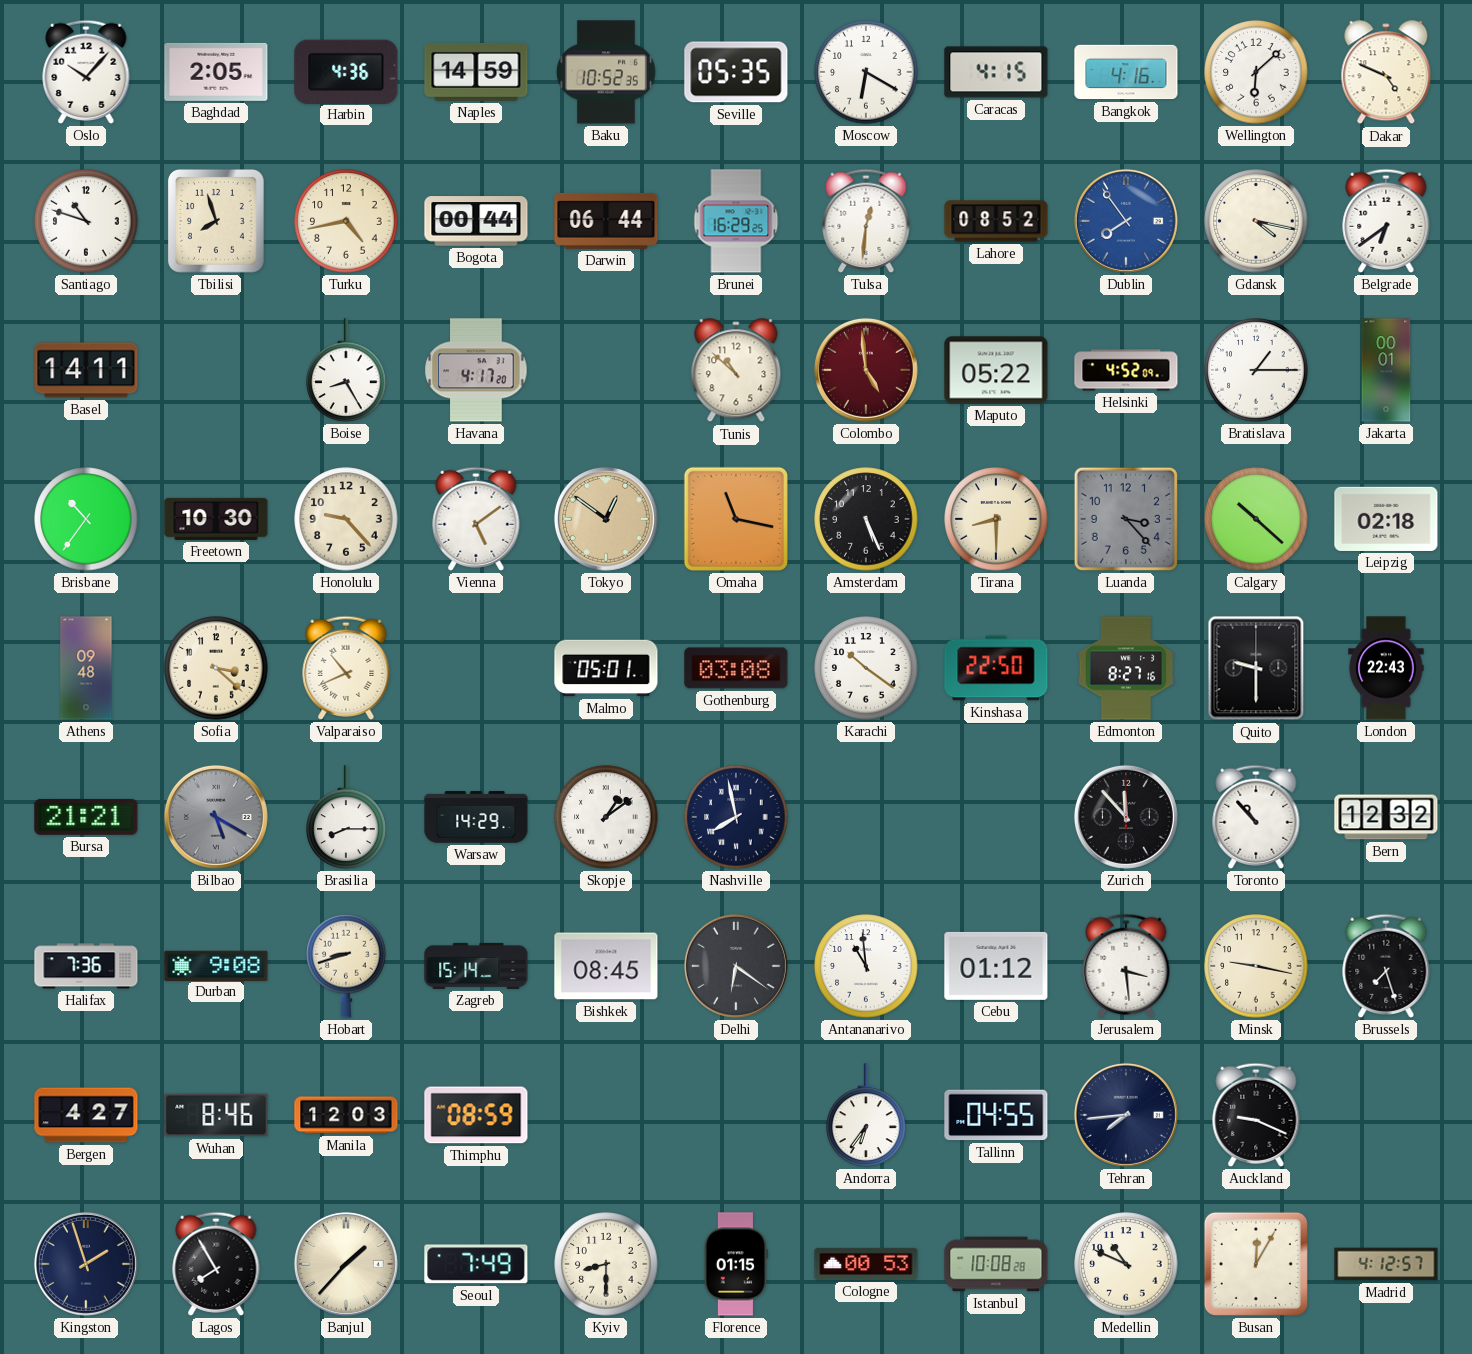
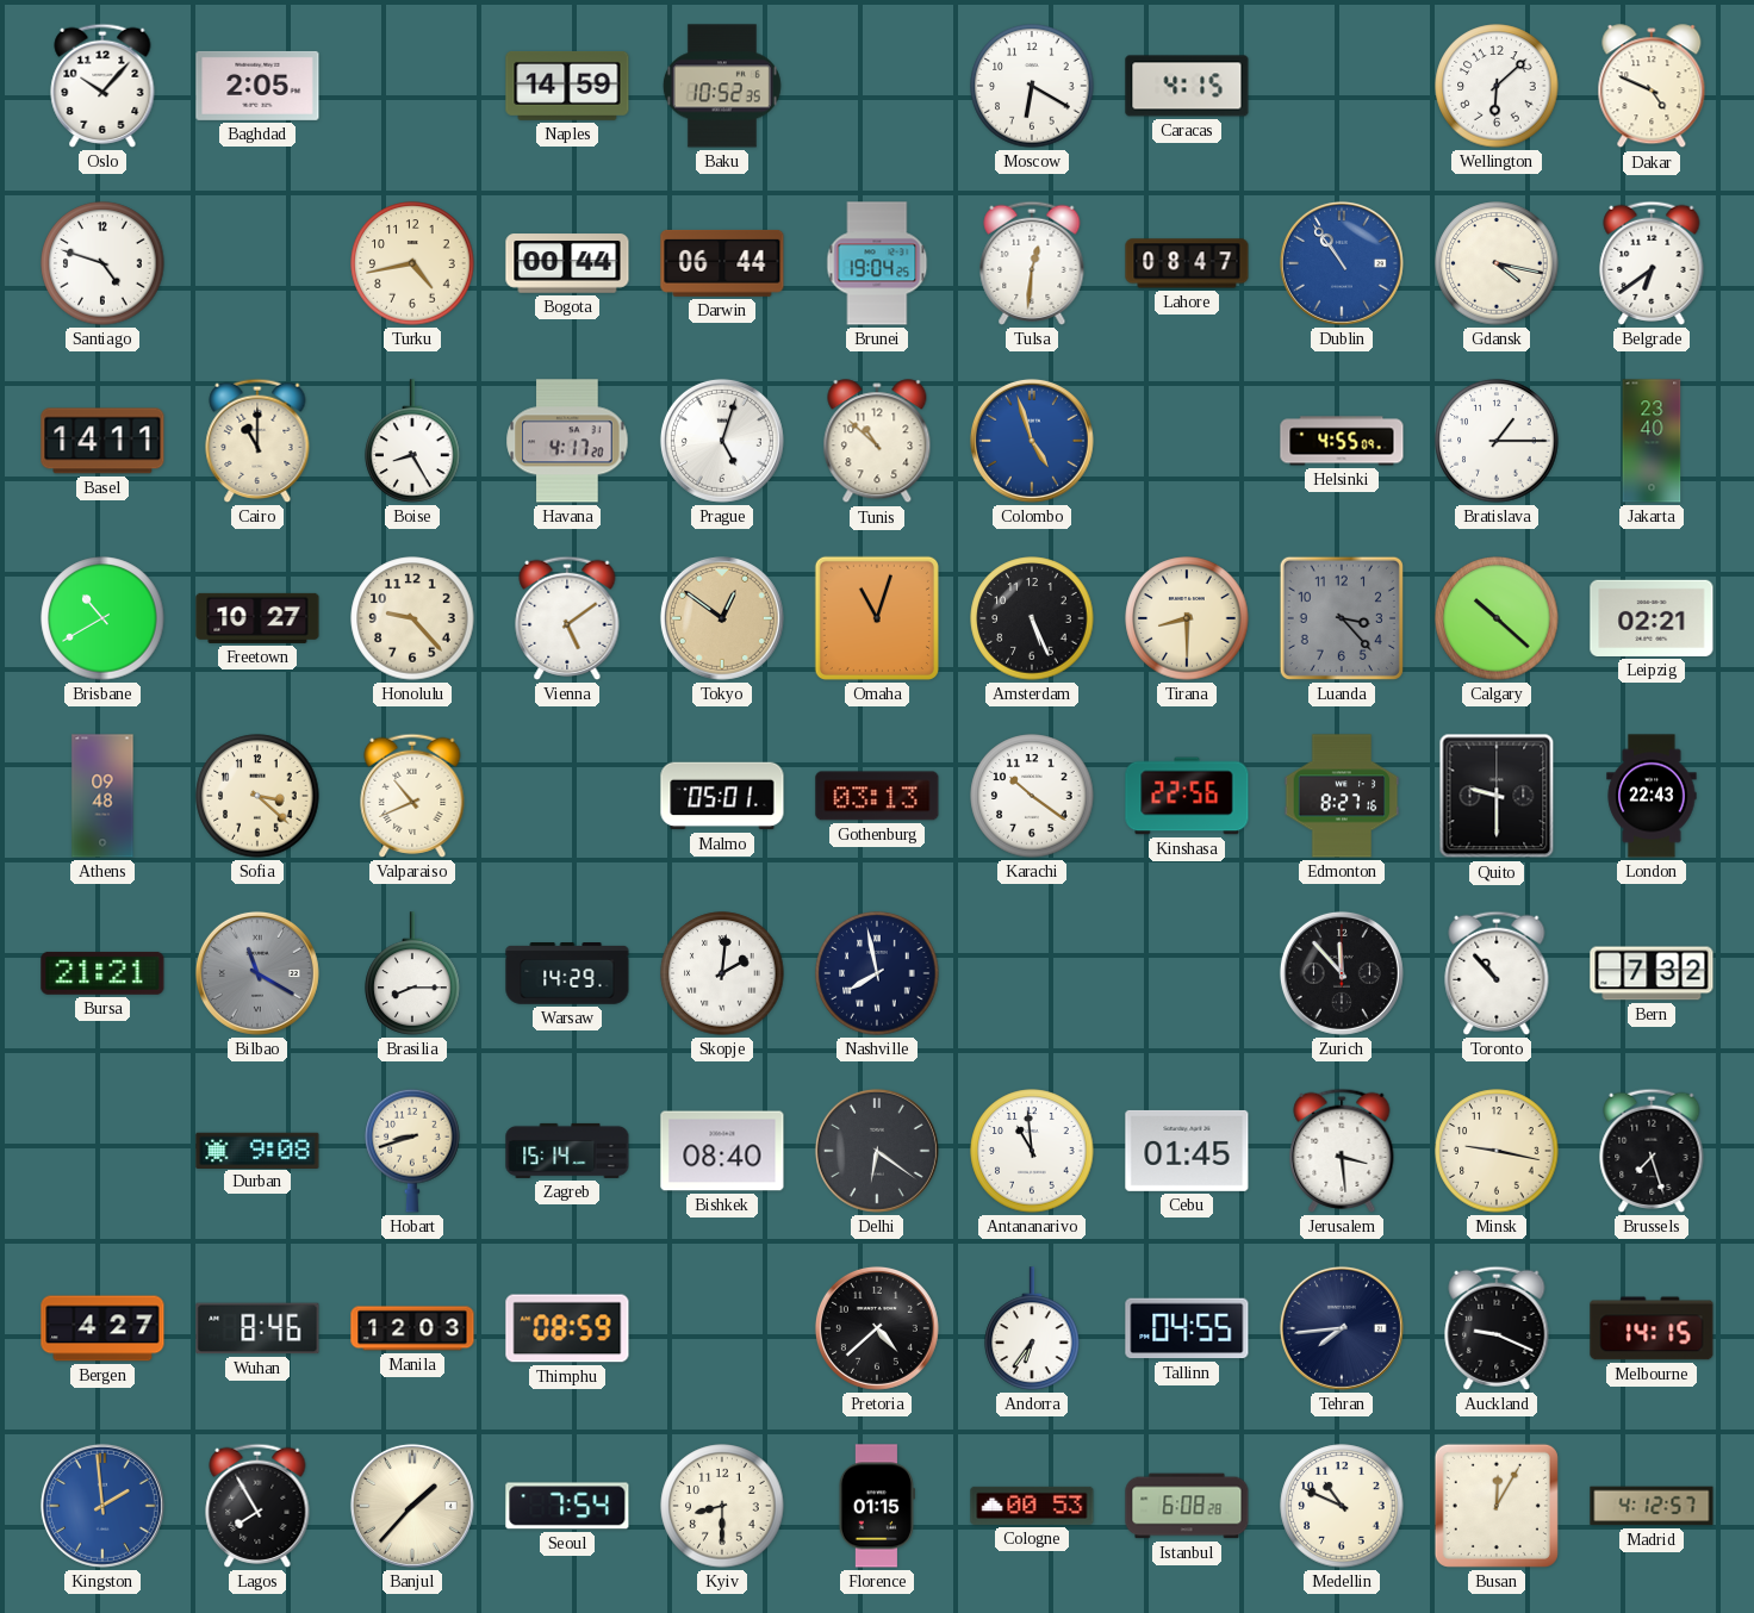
Harbin: 4:36 -> none (346, 71)
Seville: 05:35 -> none (736, 72)
Bangkok: 4:16 -> none (1126, 72)
Santiago: 10:48 -> 4:48 (102, 263)
Tbilisi: 7:57 -> none (216, 221)
Brunei: 16:29 -> 19:04 (877, 263)
Lahore: 08:52 -> 08:47 (1187, 263)
Dublin: 7:54 -> 10:54 (1342, 263)
Cairo: none -> 11:00 (257, 441)
Prague: none -> 5:03 (722, 441)
Colombo: 4:59 -> 4:57 (1032, 441)
Colombo dial: burgundy -> blue (1032, 441)
Maputo: 05:22 -> none (996, 370)
Helsinki: 4:52 -> 4:55 (1342, 441)
Jakarta: 00:01 -> 23:40 (1652, 441)
Brisbane: 10:36 -> 10:40 (102, 618)
Freetown: 10:30 -> 10:27 (257, 618)
Omaha: 11:17 -> 11:03 (877, 618)
Leipzig: 02:18 -> 02:21 (1652, 618)
Gothenburg: 03:08 -> 03:13 (877, 796)
Kinshasa: 22:50 -> 22:56 (1187, 796)
Bilbao: 5:20 -> 11:20 (257, 973)
Skopje: 1:09 -> 2:01 (722, 973)
Bern: 12:32 -> 7:32 (1652, 973)
Halifax: 7:36 -> none (86, 966)
Bishkek: 08:45 -> 08:40 (722, 1151)
Cebu: 01:12 -> 01:45 (1187, 1151)
Pretoria: none -> 4:38 (877, 1328)
Melbourne: none -> 14:15 (1652, 1328)
Kingston: 1:57 -> 1:59 (102, 1506)
Kingston dial: navy -> blue (102, 1506)
Seoul: 7:49 -> 7:54 (567, 1506)
Istanbul: 10:08 -> 6:08 (1187, 1506)
